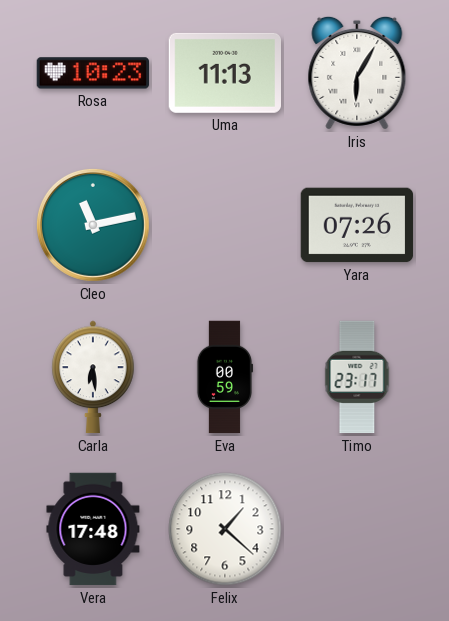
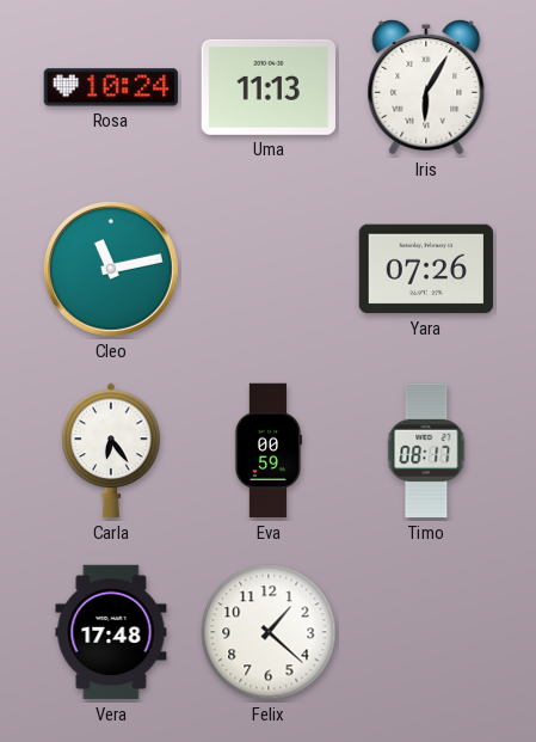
Rosa: 10:23 -> 10:24 (111, 87)
Carla: 6:29 -> 6:24 (111, 450)
Timo: 23:17 -> 08:17 (426, 450)
